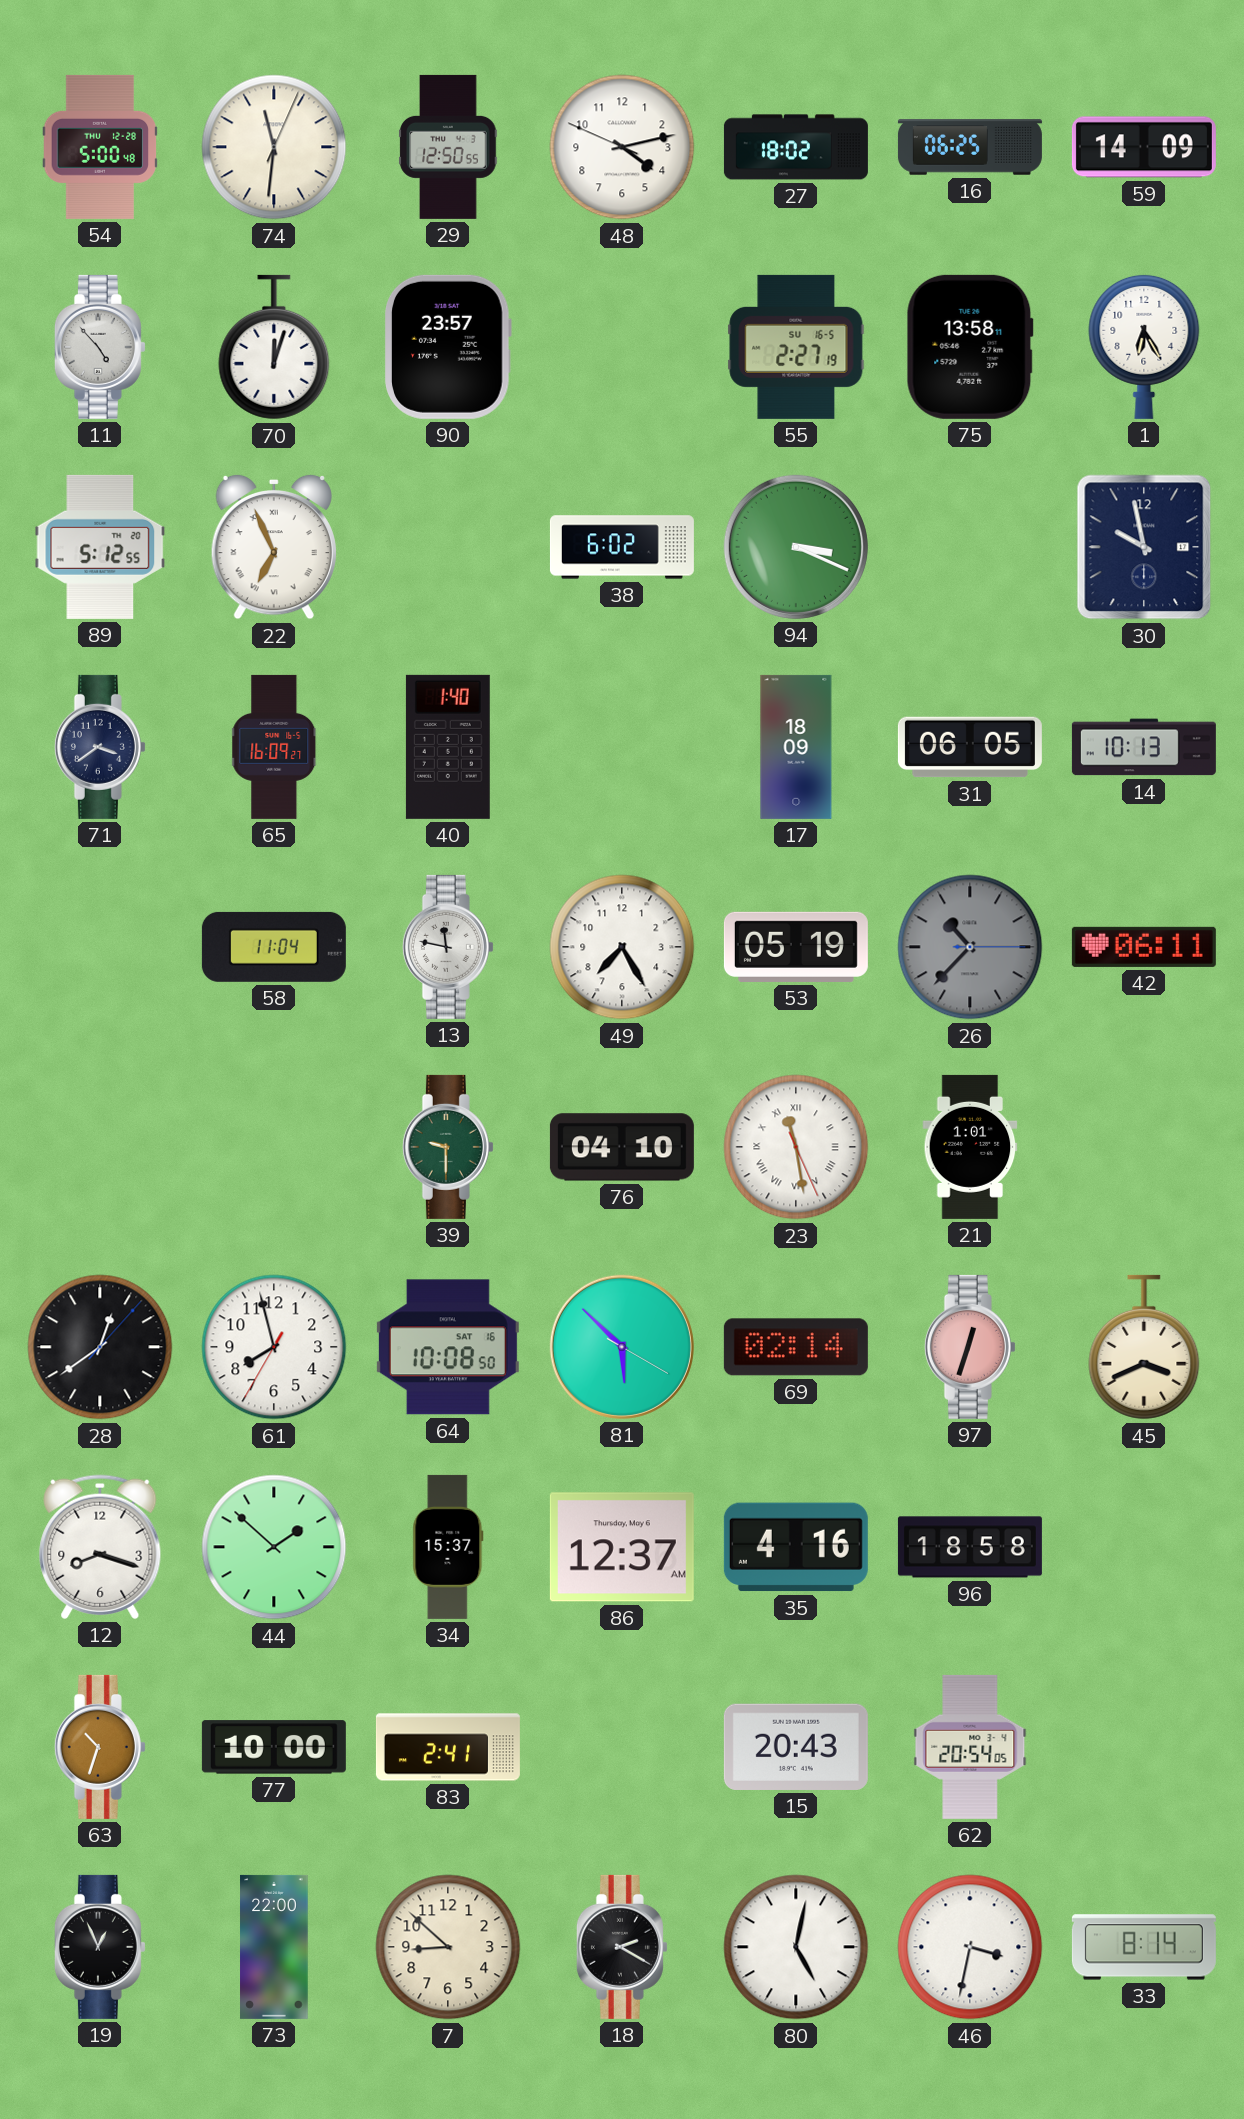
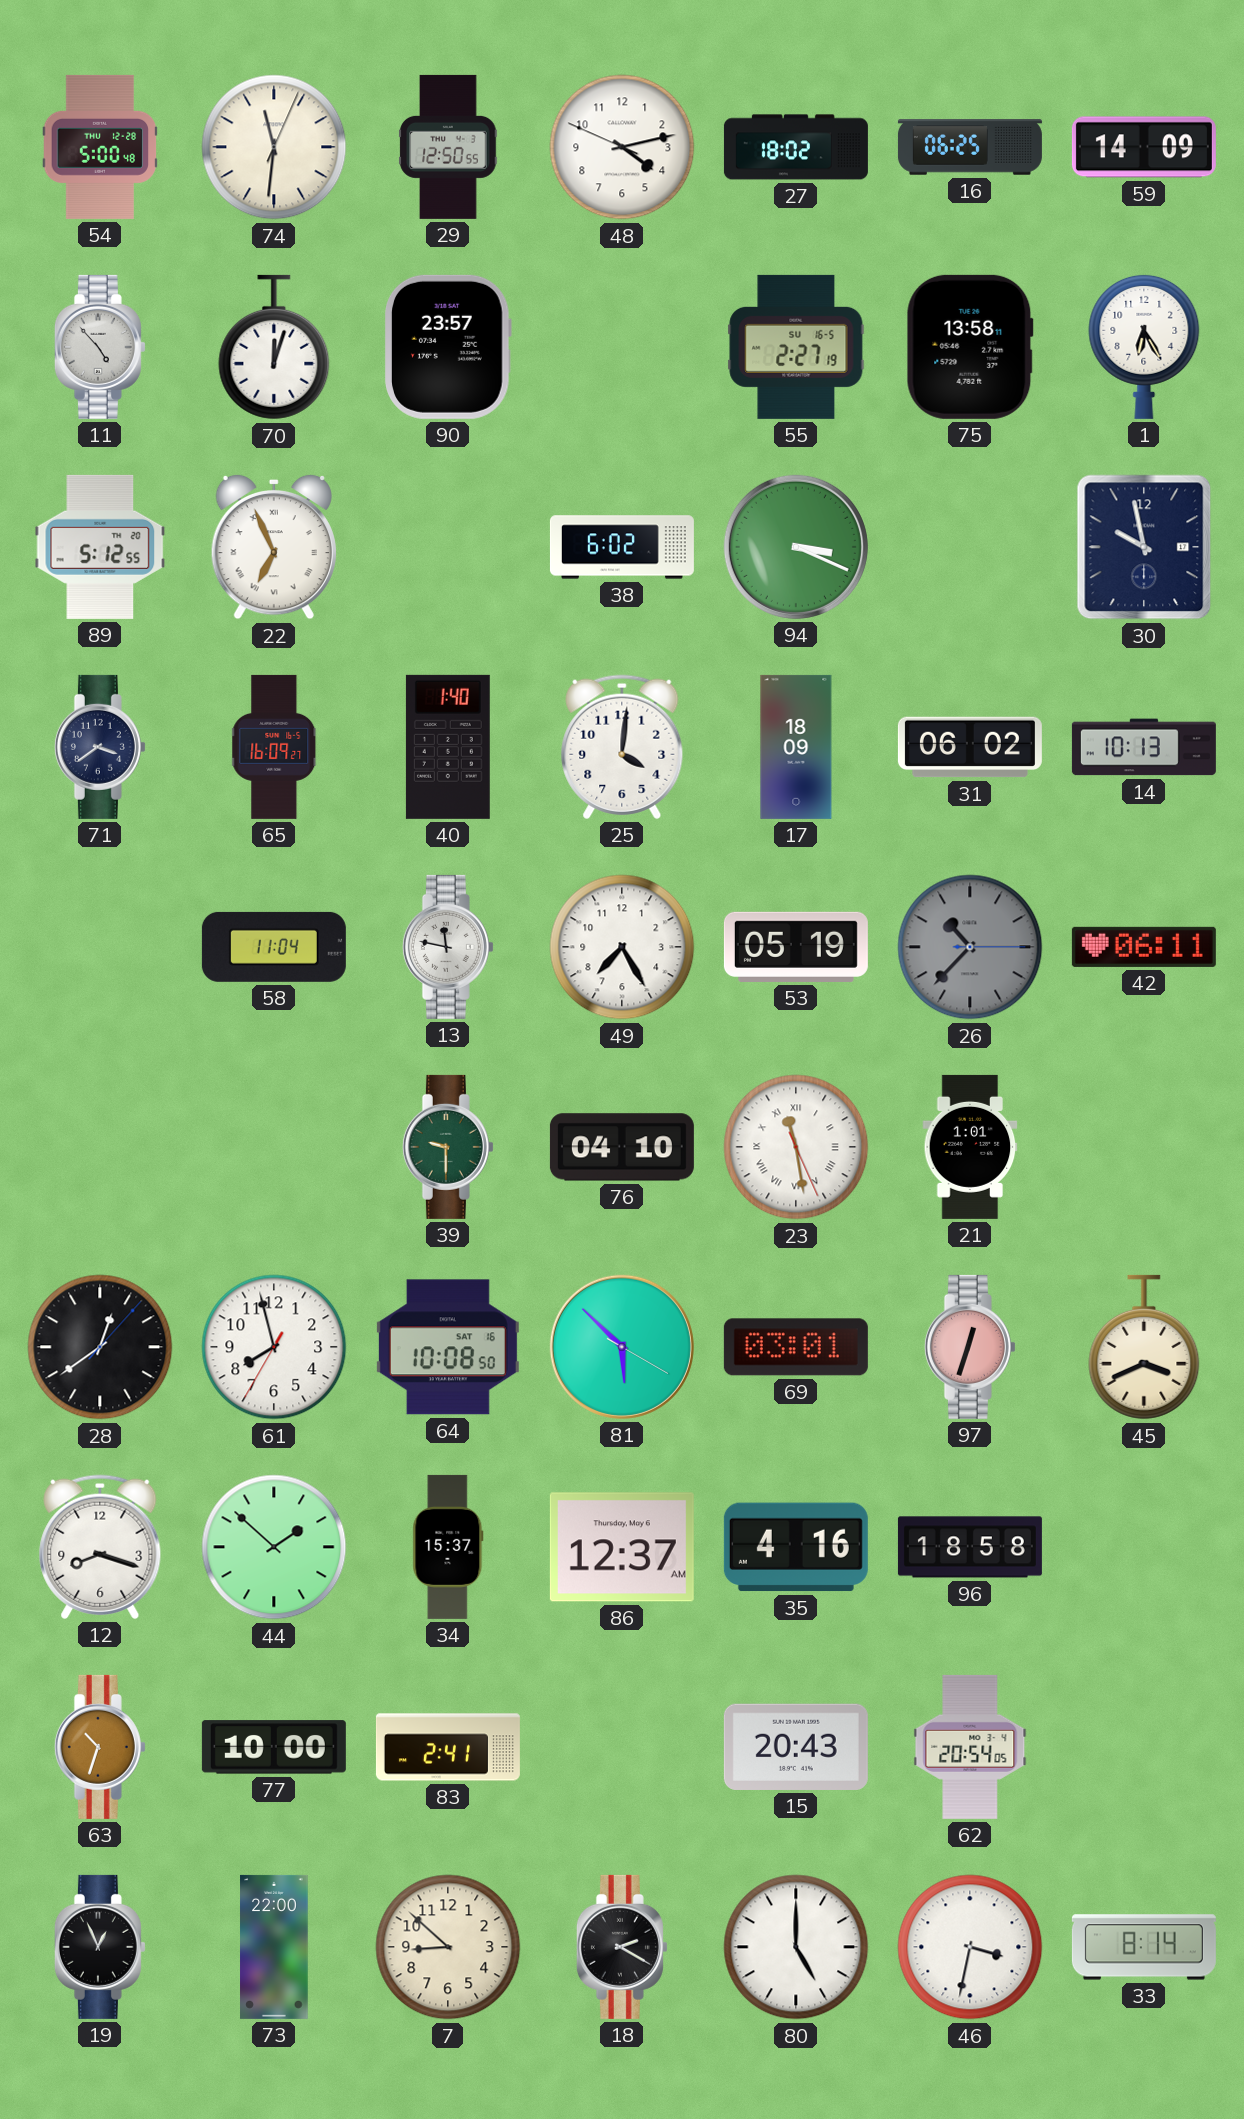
25: none -> 4:01 (622, 747)
31: 06:05 -> 06:02 (970, 747)
69: 02:14 -> 03:01 (796, 1347)
80: 5:02 -> 5:00 (796, 1947)
